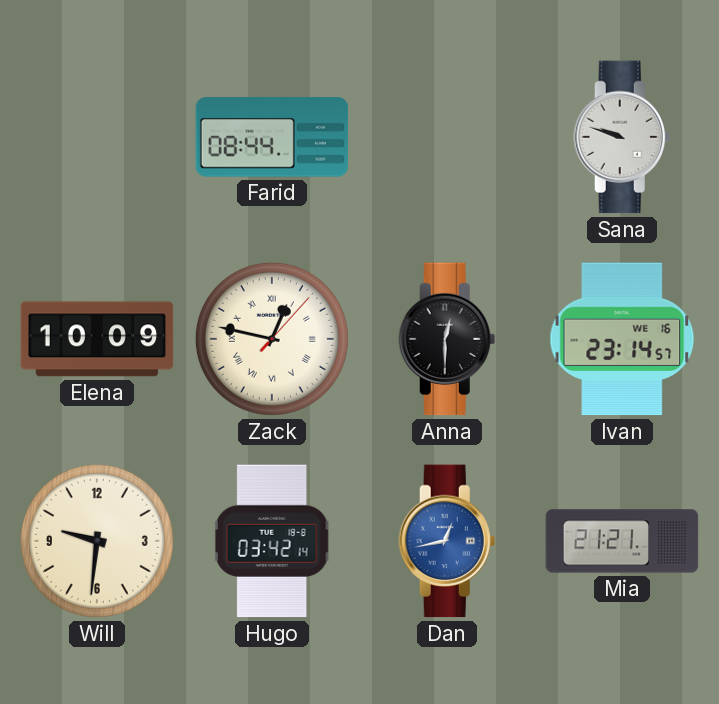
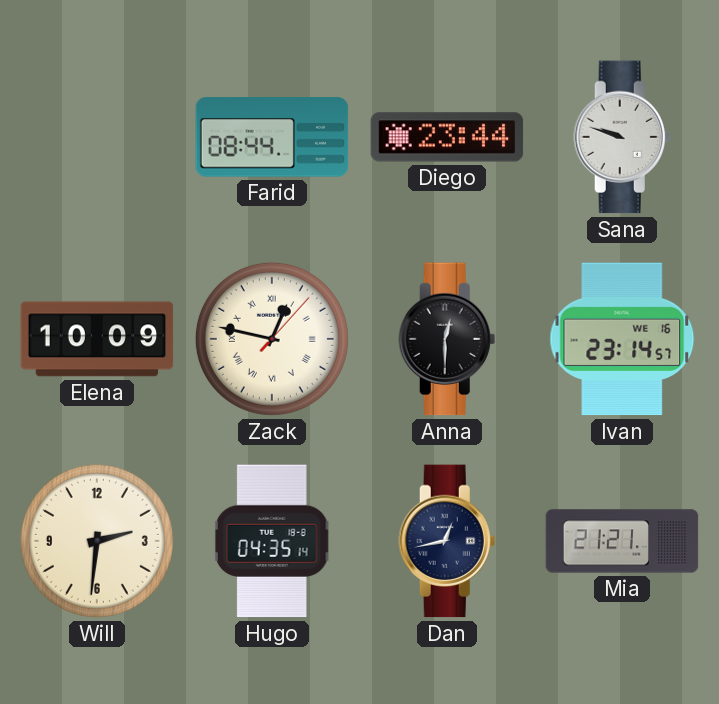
Diego: none -> 23:44 (447, 137)
Will: 9:31 -> 2:31 (97, 541)
Hugo: 03:42 -> 04:35 (272, 541)
Dan dial: blue -> navy (447, 541)
